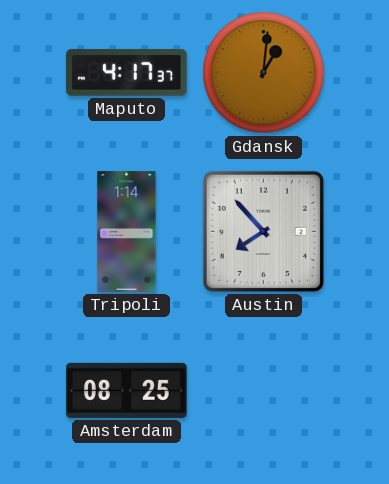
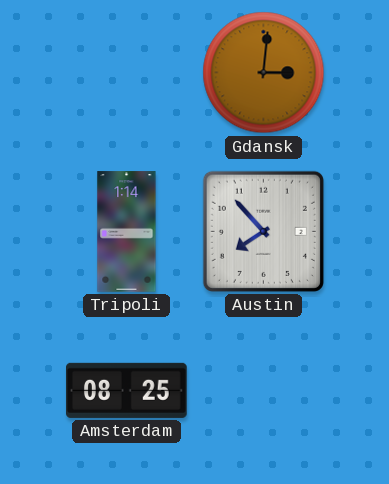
Maputo: 4:17 -> none (127, 72)
Gdansk: 1:01 -> 3:01 (264, 73)
